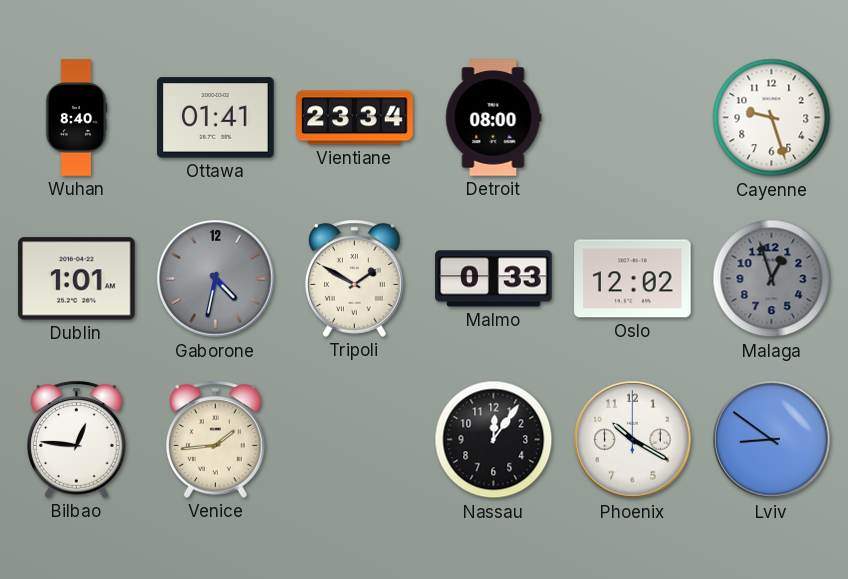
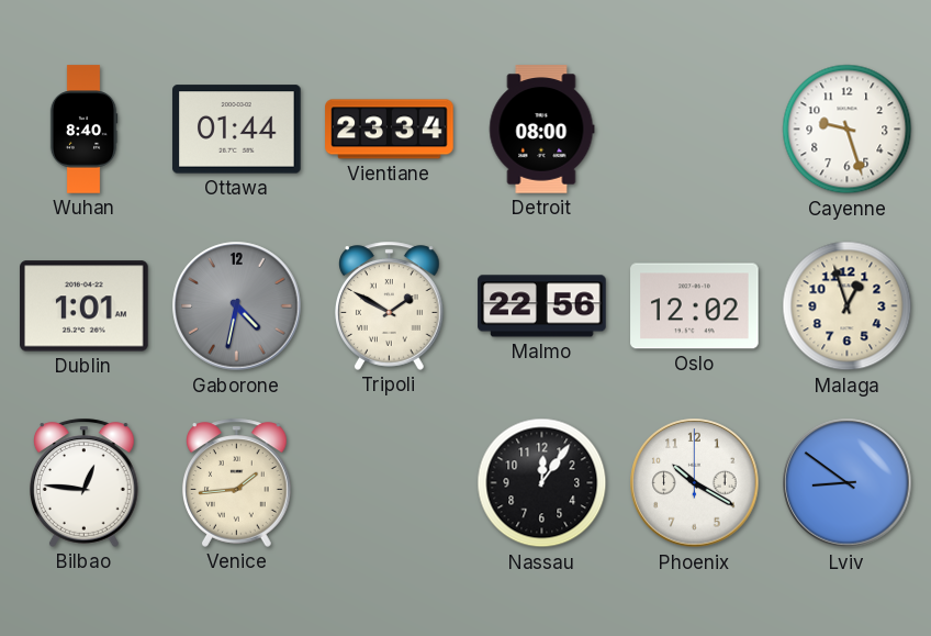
Ottawa: 01:41 -> 01:44 (237, 130)
Malmo: 0:33 -> 22:56 (542, 306)
Malaga dial: grey -> cream (848, 306)
